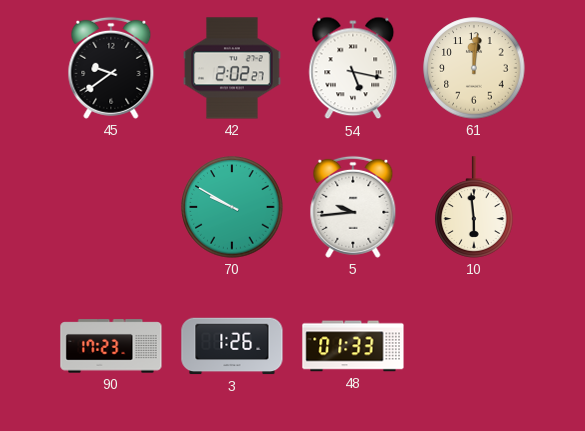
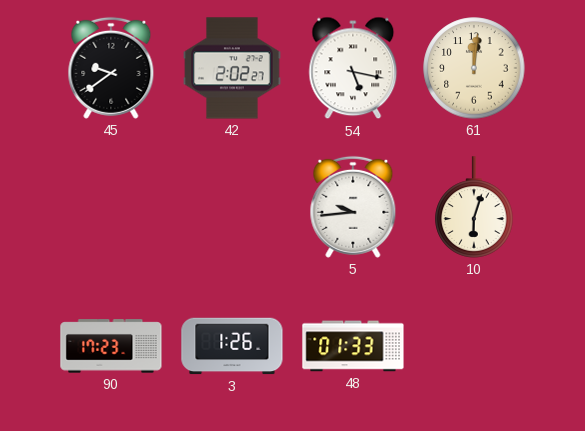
70: 9:50 -> none (232, 207)
10: 5:59 -> 6:03 (474, 207)
